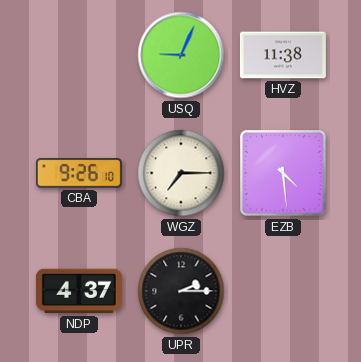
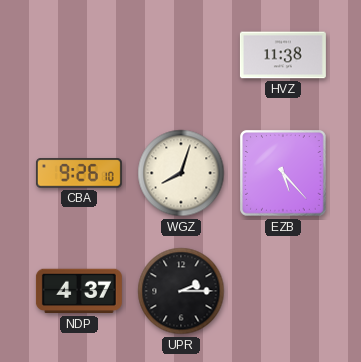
USQ: 9:04 -> none (181, 55)
WGZ: 7:15 -> 8:03 (181, 173)
EZB: 4:29 -> 5:23 (283, 173)
